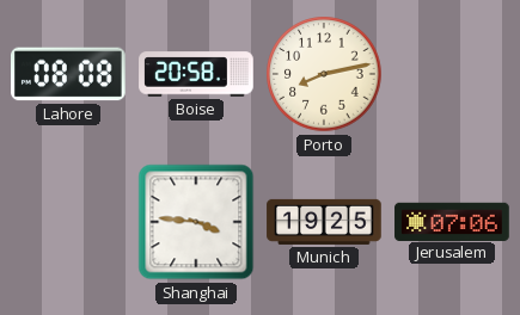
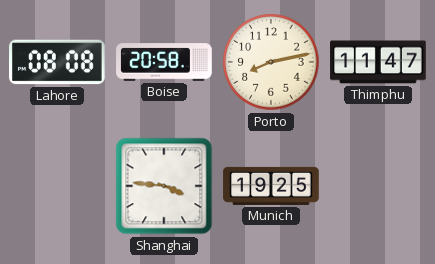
Thimphu: none -> 11:47 (378, 62)
Jerusalem: 07:06 -> none (452, 221)
